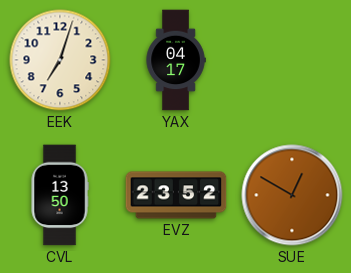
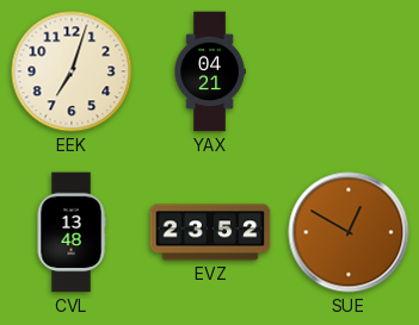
YAX: 04:17 -> 04:21 (210, 71)
CVL: 13:50 -> 13:48 (72, 232)
